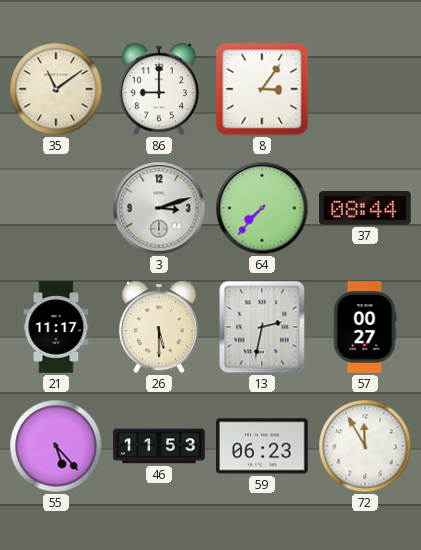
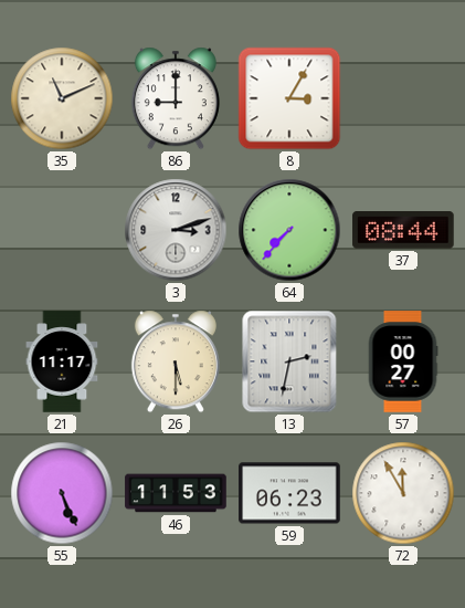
35: 11:09 -> 11:11 (62, 98)
8: 3:06 -> 3:05 (289, 98)
55: 5:23 -> 5:26 (62, 493)
